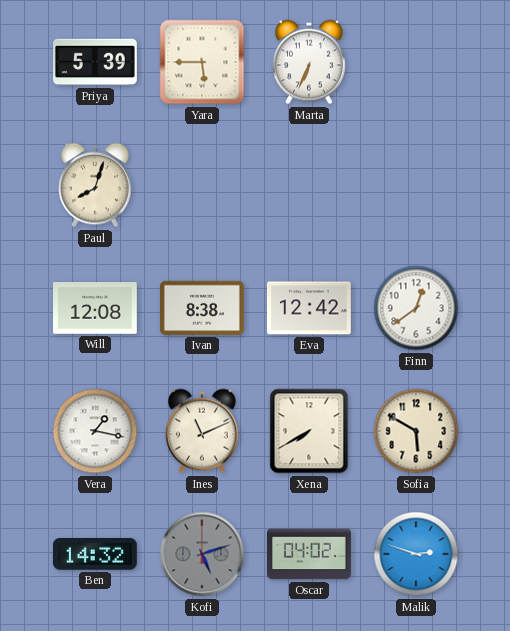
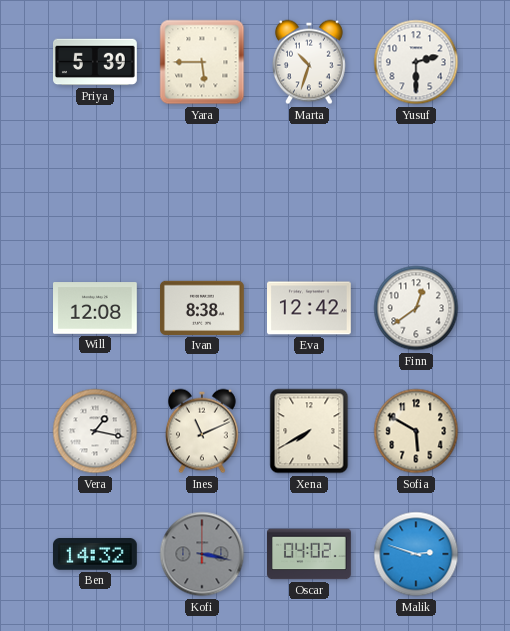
Marta: 6:34 -> 10:33 (309, 62)
Yusuf: none -> 2:30 (416, 62)
Paul: 8:03 -> none (95, 185)
Kofi: 5:12 -> 3:17 (202, 554)
